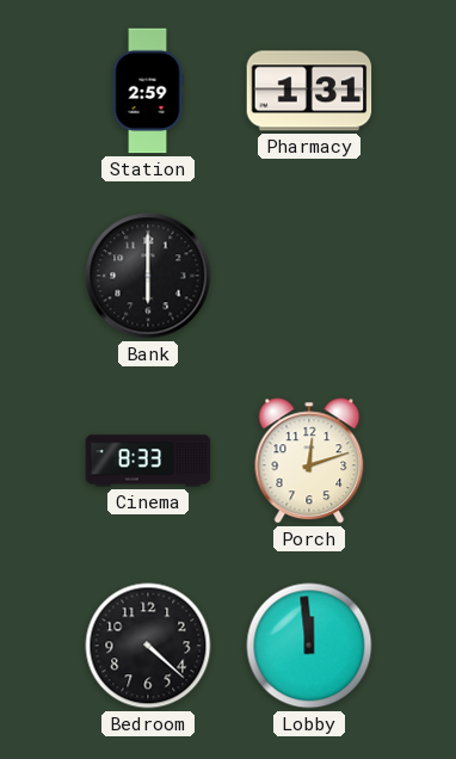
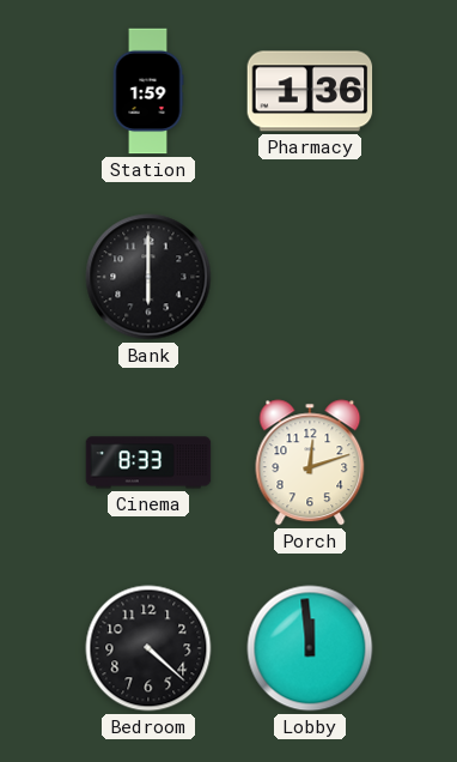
Station: 2:59 -> 1:59 (148, 91)
Pharmacy: 1:31 -> 1:36 (310, 91)
